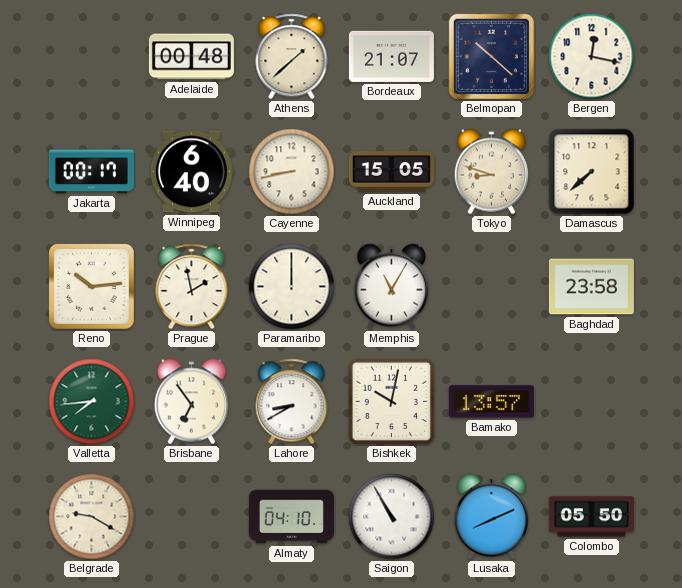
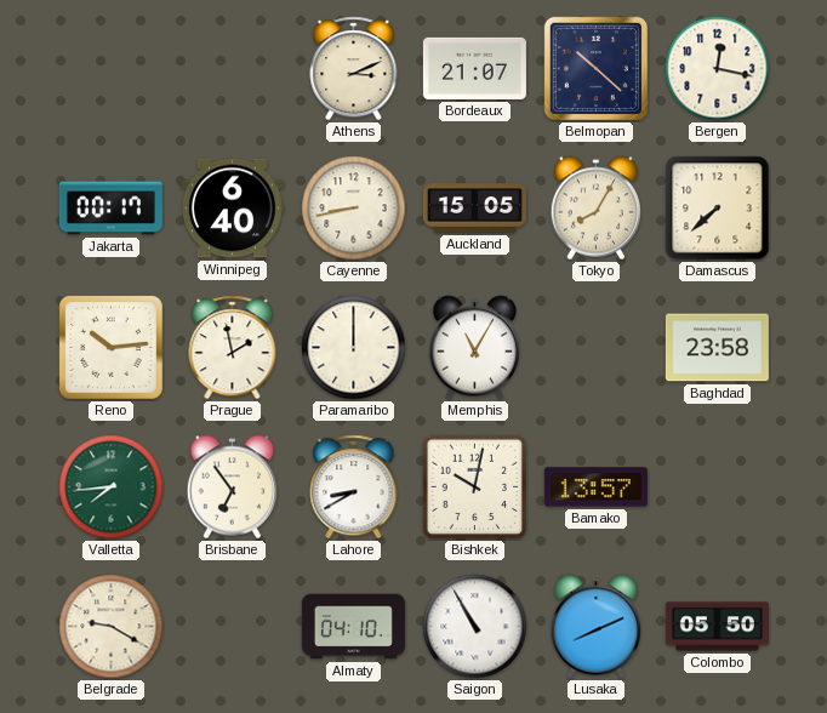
Adelaide: 00:48 -> none (191, 57)
Athens: 1:38 -> 3:11 (354, 69)
Tokyo: 8:48 -> 8:05 (595, 209)
